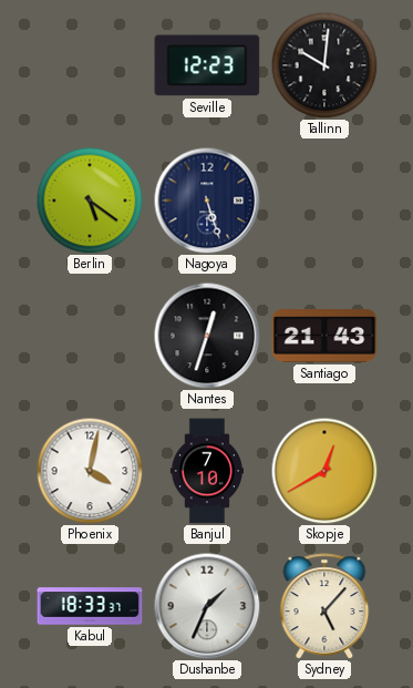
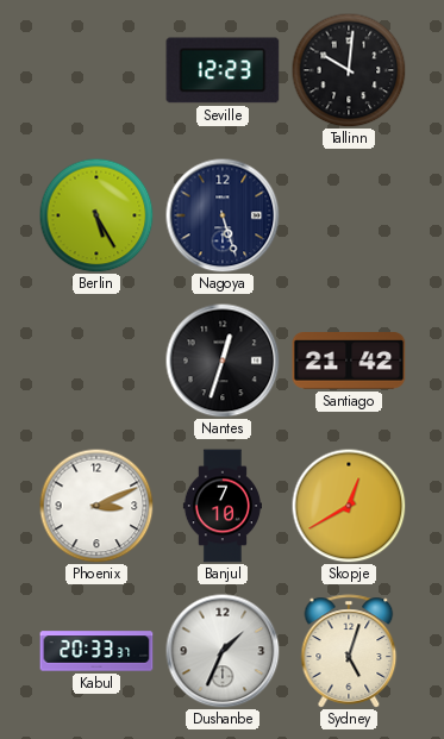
Berlin: 5:21 -> 5:25 (96, 215)
Santiago: 21:43 -> 21:42 (349, 362)
Phoenix: 4:02 -> 3:11 (96, 506)
Kabul: 18:33 -> 20:33 (96, 651)
Sydney: 5:07 -> 5:03 (349, 651)
